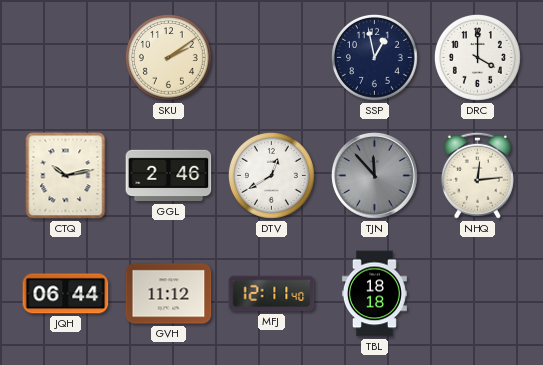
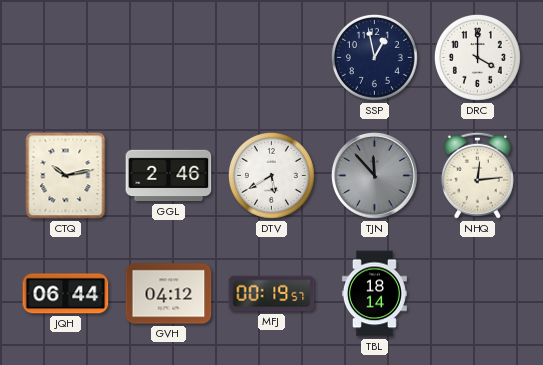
SKU: 2:09 -> none (169, 58)
DTV: 12:40 -> 5:40 (272, 176)
GVH: 11:12 -> 04:12 (169, 294)
MFJ: 12:11 -> 00:19 (272, 294)
TBL: 18:18 -> 18:14 (374, 294)
